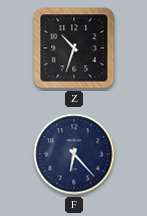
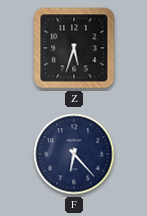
Z: 10:33 -> 5:33 (74, 48)
